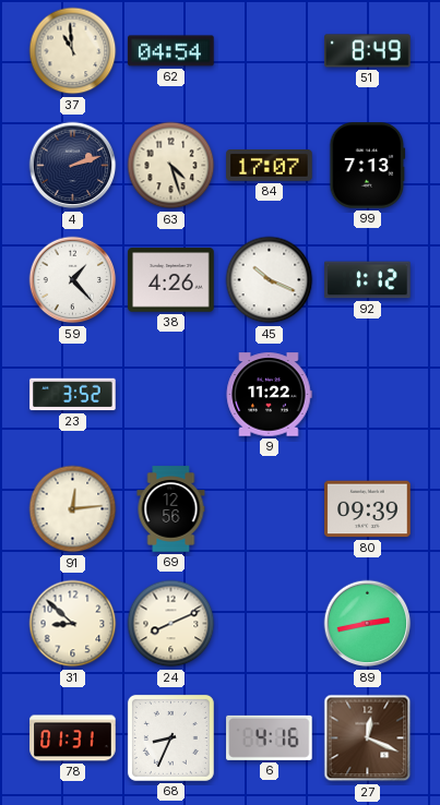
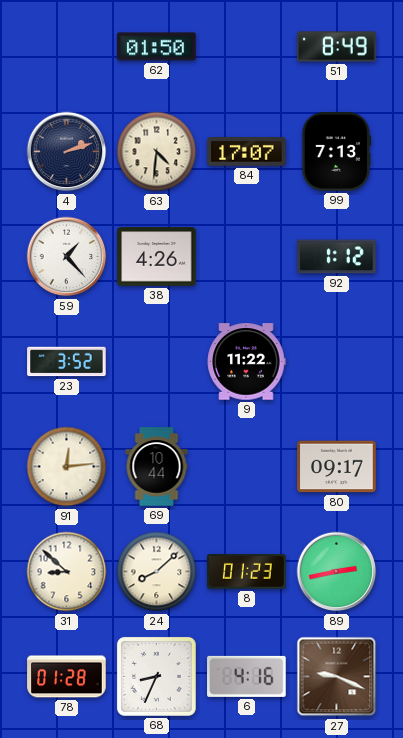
37: 10:59 -> none (73, 51)
62: 04:54 -> 01:50 (157, 47)
63: 4:27 -> 4:31 (157, 152)
45: 10:19 -> none (270, 280)
69: 12:56 -> 10:44 (157, 467)
80: 09:39 -> 09:17 (337, 467)
24: 8:11 -> 8:08 (157, 572)
8: none -> 01:23 (247, 572)
78: 01:31 -> 01:28 (67, 677)
27: 12:19 -> 9:19 (337, 677)
